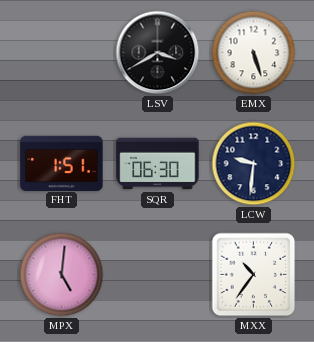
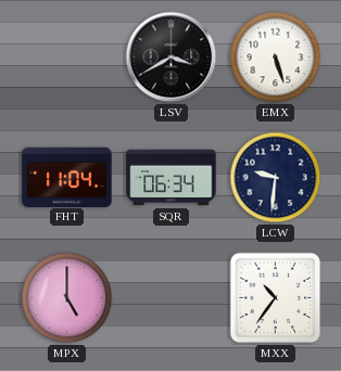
FHT: 1:51 -> 11:04 (67, 177)
SQR: 06:30 -> 06:34 (172, 178)
MPX: 5:01 -> 5:00 (67, 298)
